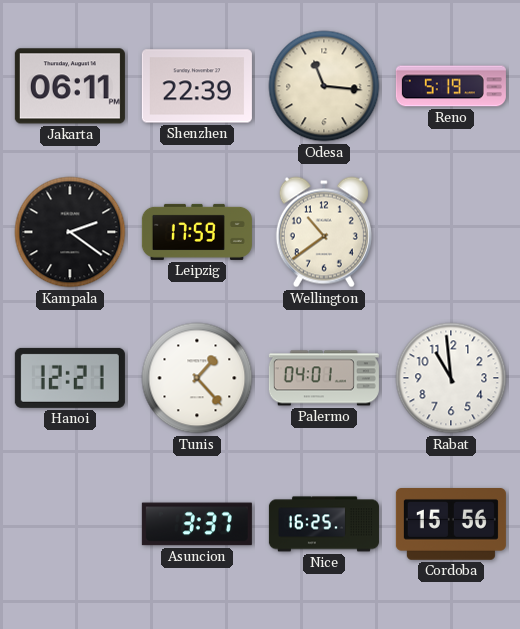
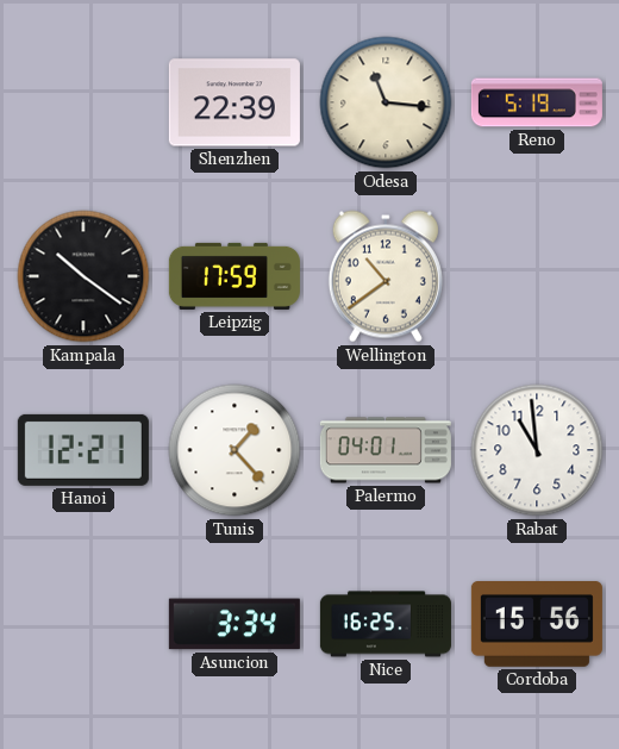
Jakarta: 06:11 -> none (70, 86)
Kampala: 2:21 -> 10:21 (83, 276)
Asuncion: 3:37 -> 3:34 (235, 624)
